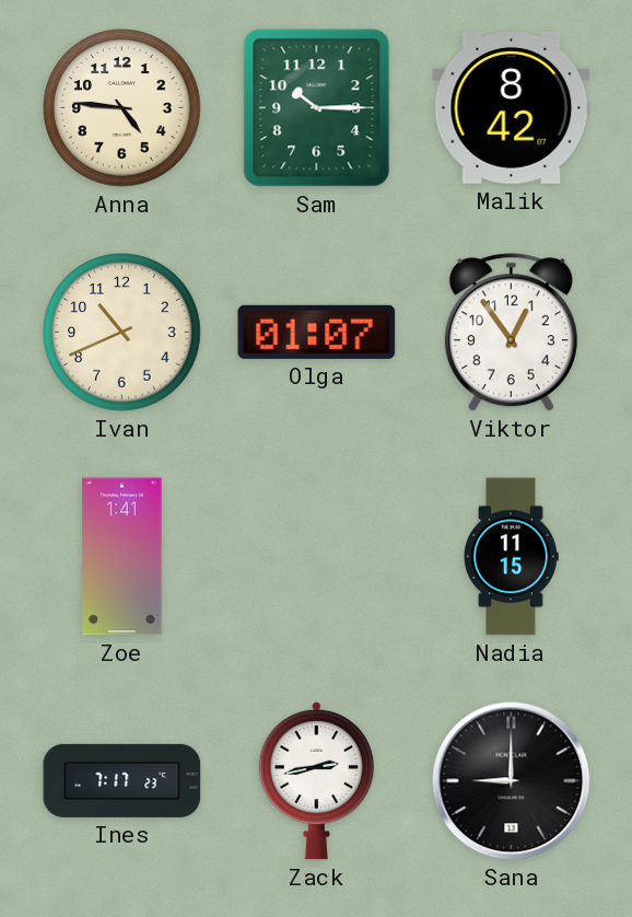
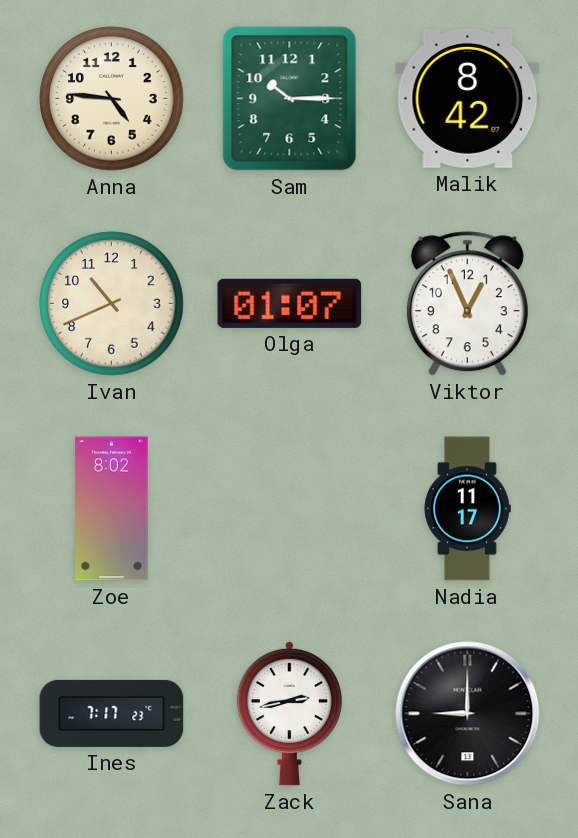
Viktor: 12:54 -> 12:56 (467, 304)
Zoe: 1:41 -> 8:02 (112, 509)
Nadia: 11:15 -> 11:17 (467, 509)
